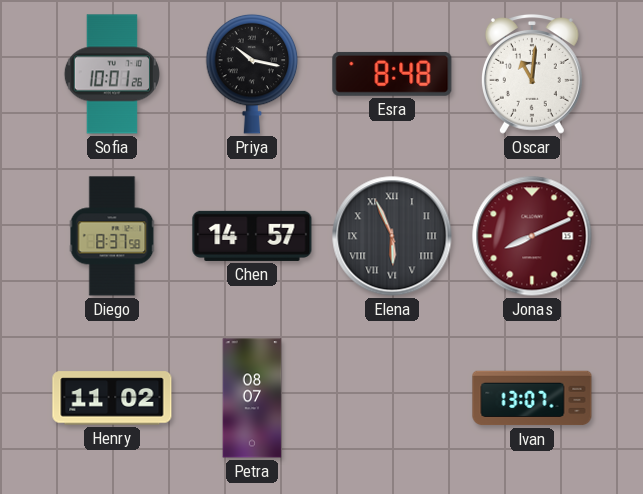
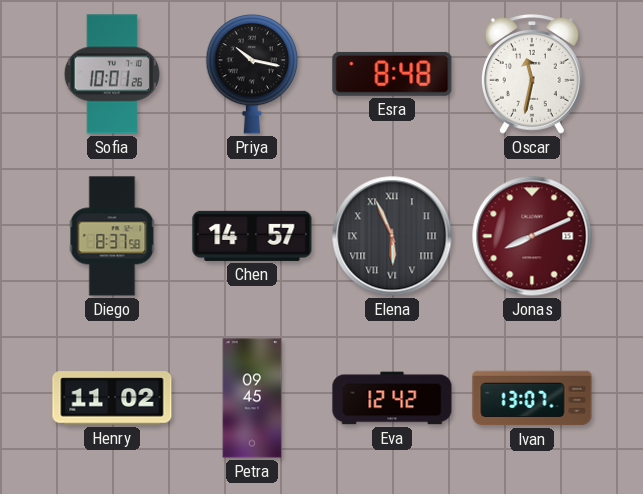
Oscar: 11:01 -> 11:32 (532, 75)
Petra: 08:07 -> 09:45 (252, 398)
Eva: none -> 12:42 (392, 398)
